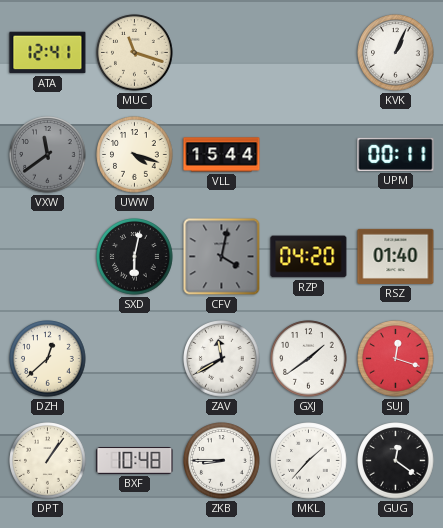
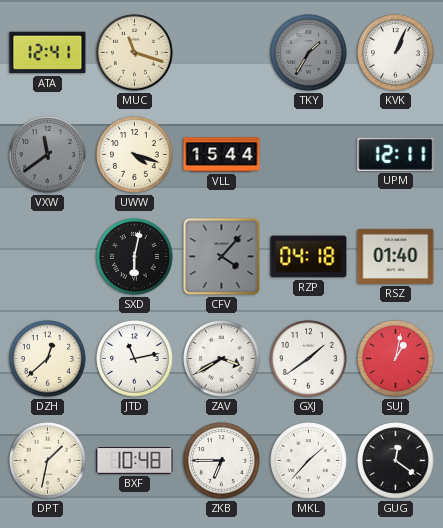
TKY: none -> 1:35 (309, 53)
UPM: 00:11 -> 12:11 (396, 154)
CFV: 4:02 -> 4:07 (222, 257)
RZP: 04:20 -> 04:18 (309, 257)
JTD: none -> 11:13 (135, 359)
ZAV: 11:40 -> 3:40 (222, 359)
SUJ: 12:18 -> 1:02 (396, 359)
DPT: 1:06 -> 1:32 (48, 461)
ZKB: 8:45 -> 6:45 (222, 461)
